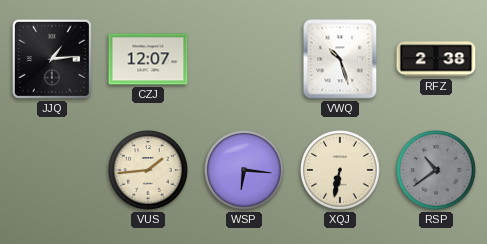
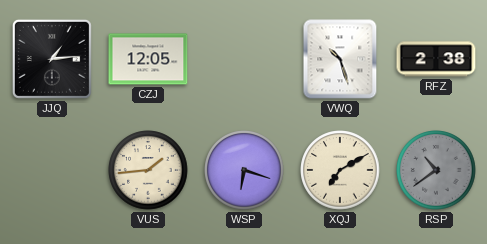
CZJ: 12:07 -> 12:05 (148, 59)
WSP: 6:16 -> 6:18 (244, 170)
XQJ: 6:32 -> 7:10 (340, 170)
